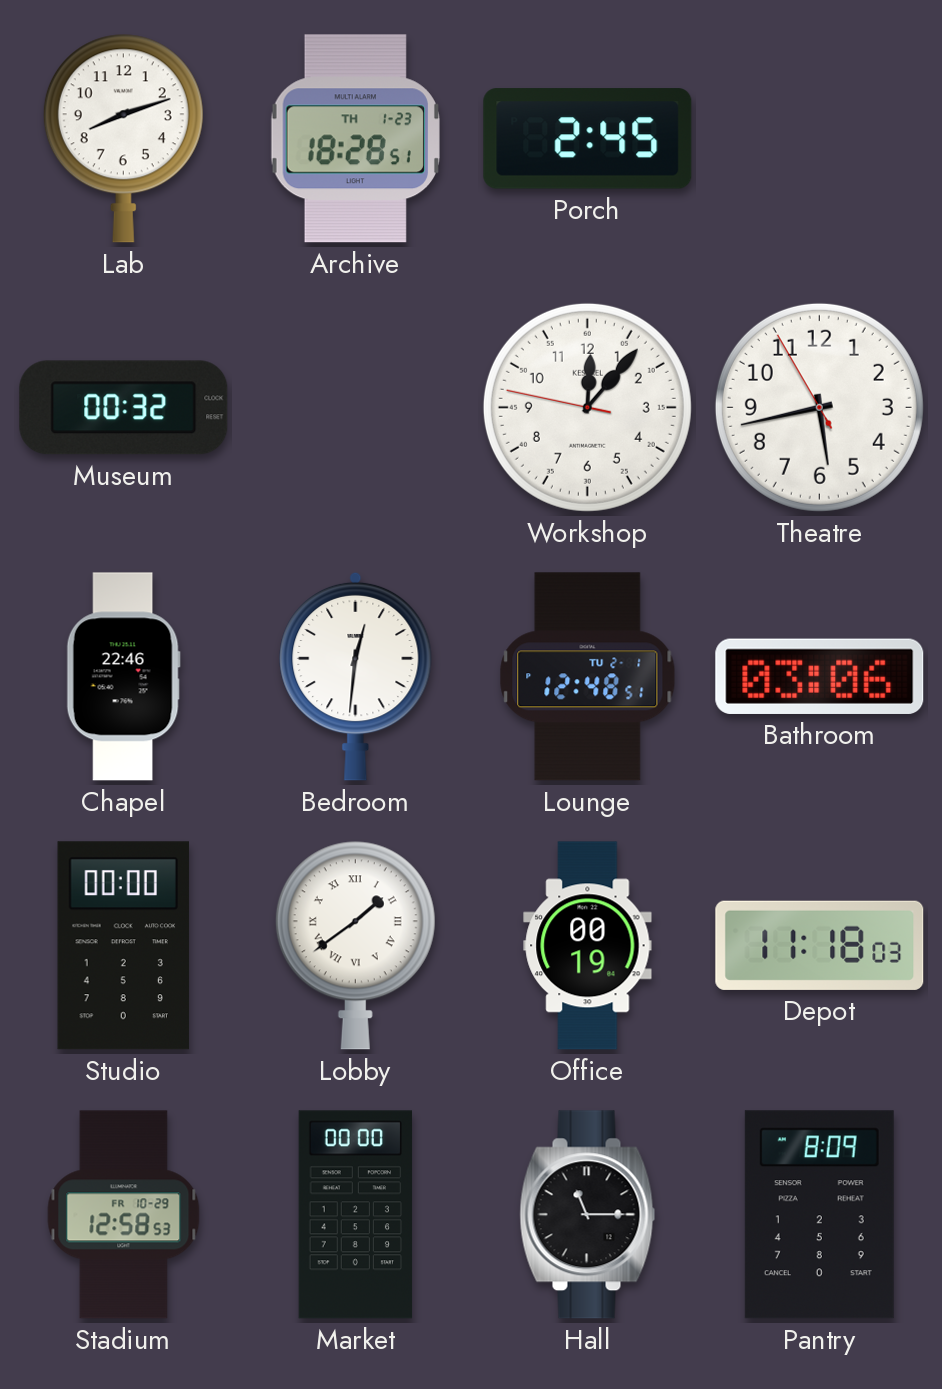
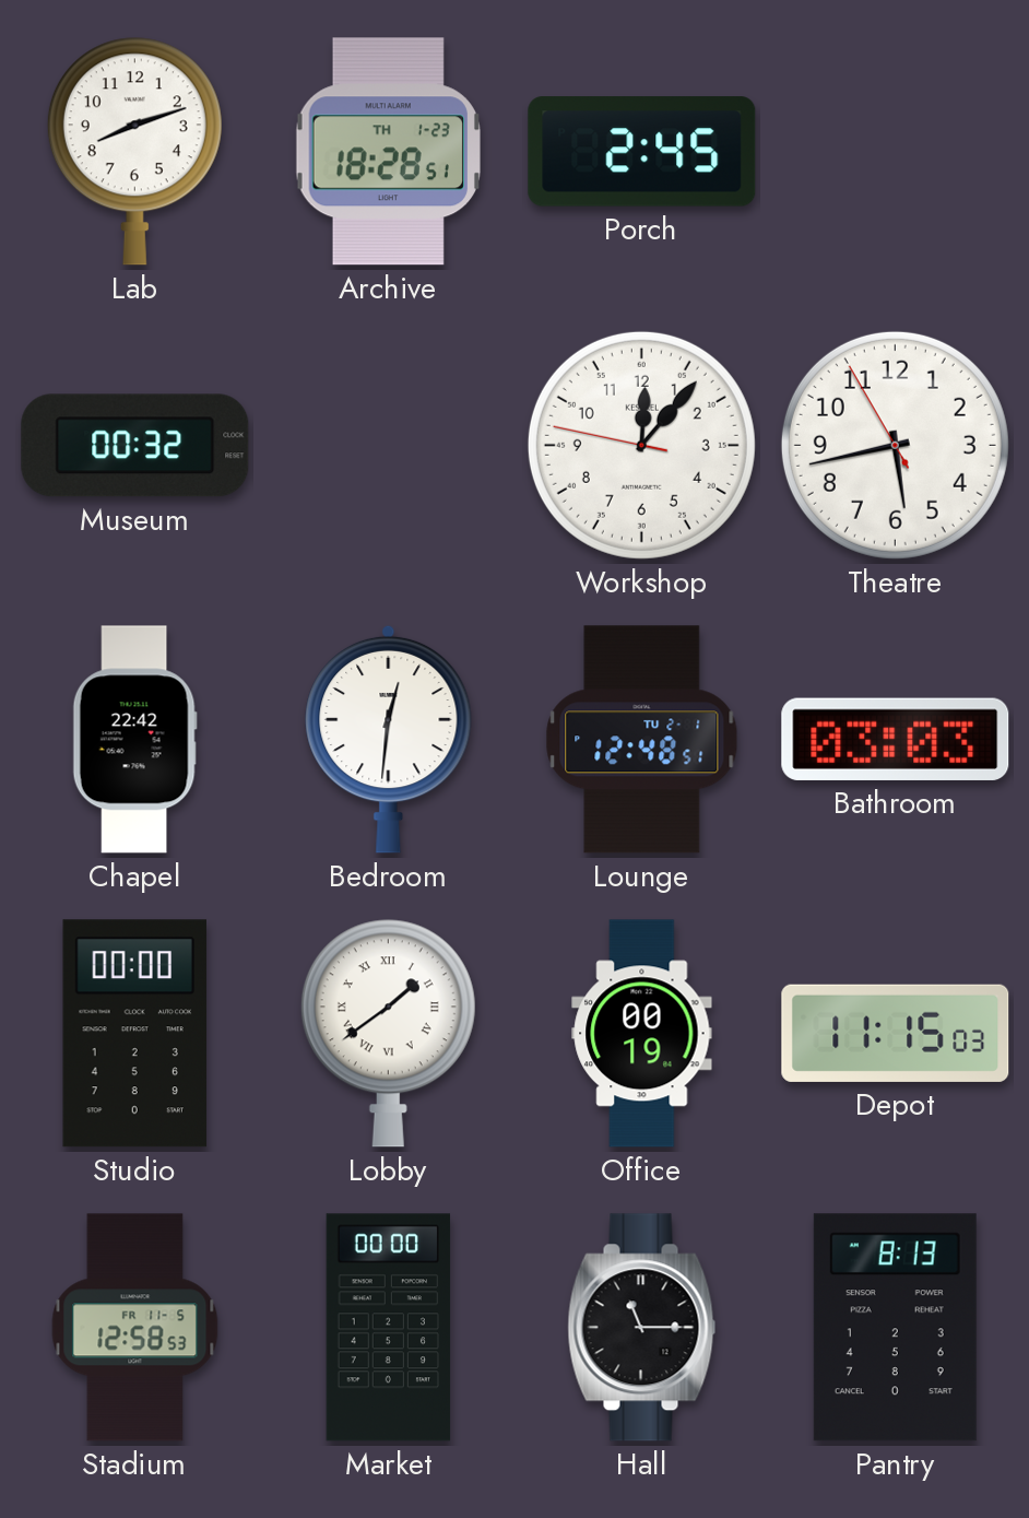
Chapel: 22:46 -> 22:42 (134, 740)
Bathroom: 03:06 -> 03:03 (896, 739)
Depot: 11:18 -> 11:15 (896, 1033)
Stadium date: FR 10-29 -> FR 11-5 (135, 1328)
Pantry: 8:09 -> 8:13 (895, 1328)
